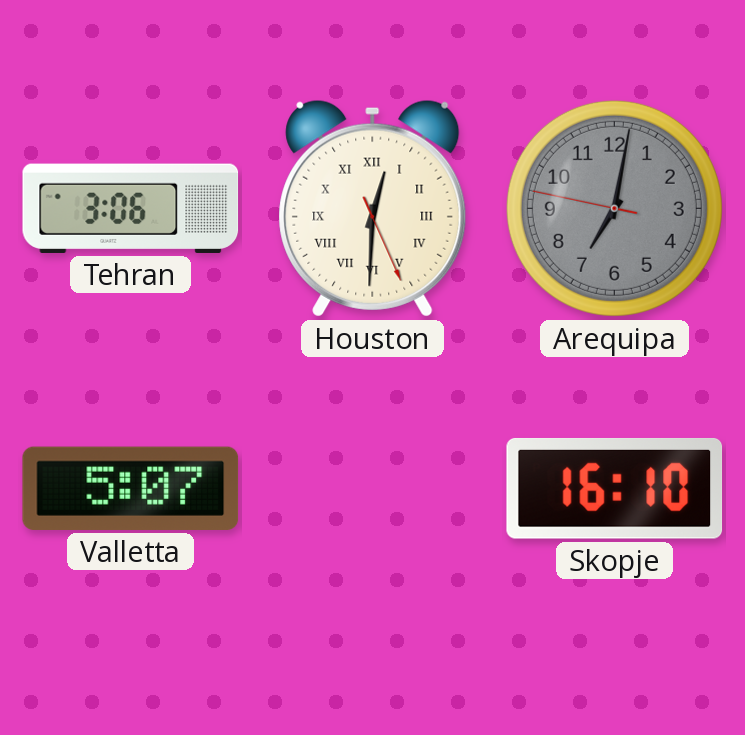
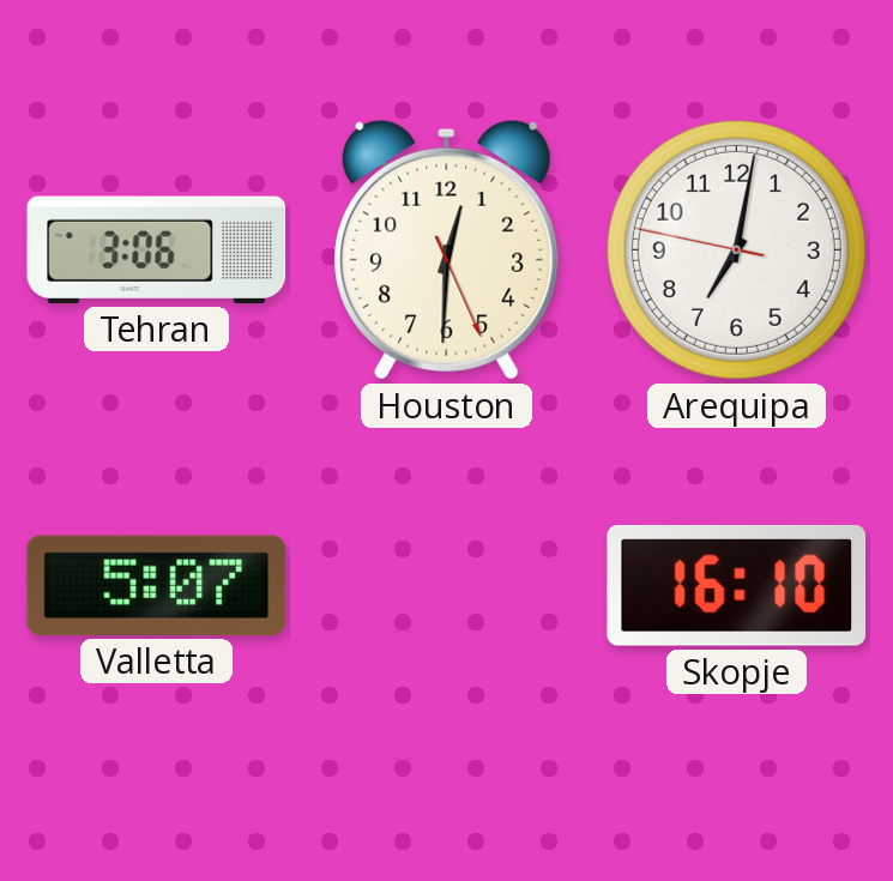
Houston numerals: Roman -> Arabic (447, 249)
Arequipa dial: grey -> white (736, 249)
